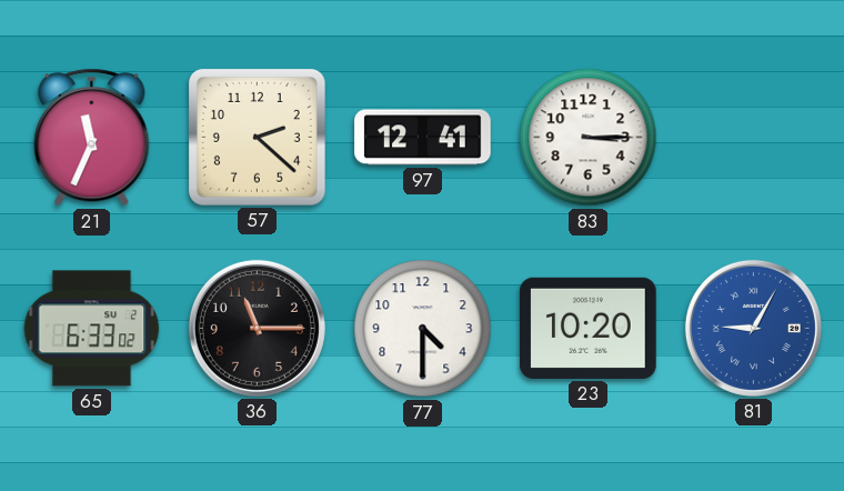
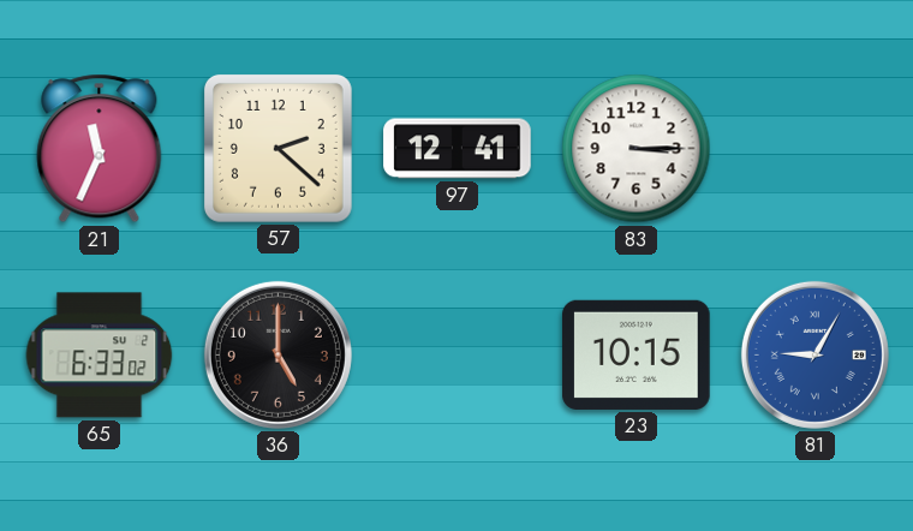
36: 11:15 -> 5:00 (278, 354)
77: 4:30 -> none (423, 329)
23: 10:20 -> 10:15 (637, 354)
